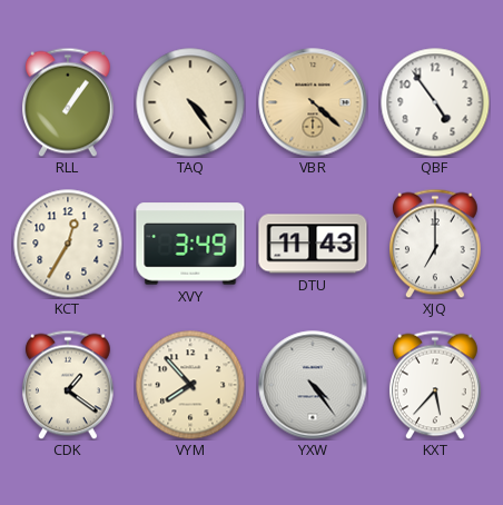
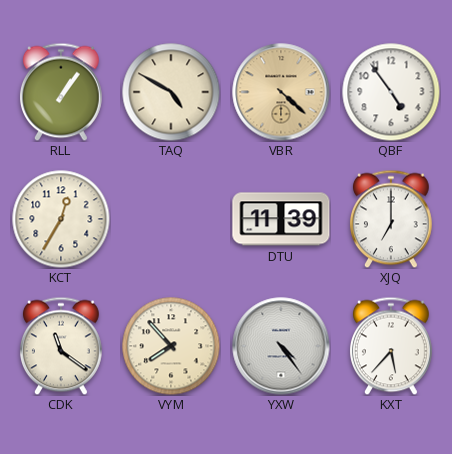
TAQ: 4:24 -> 4:50 (171, 92)
XVY: 3:49 -> none (190, 244)
DTU: 11:43 -> 11:39 (281, 219)
CDK: 1:21 -> 11:21 (61, 346)
